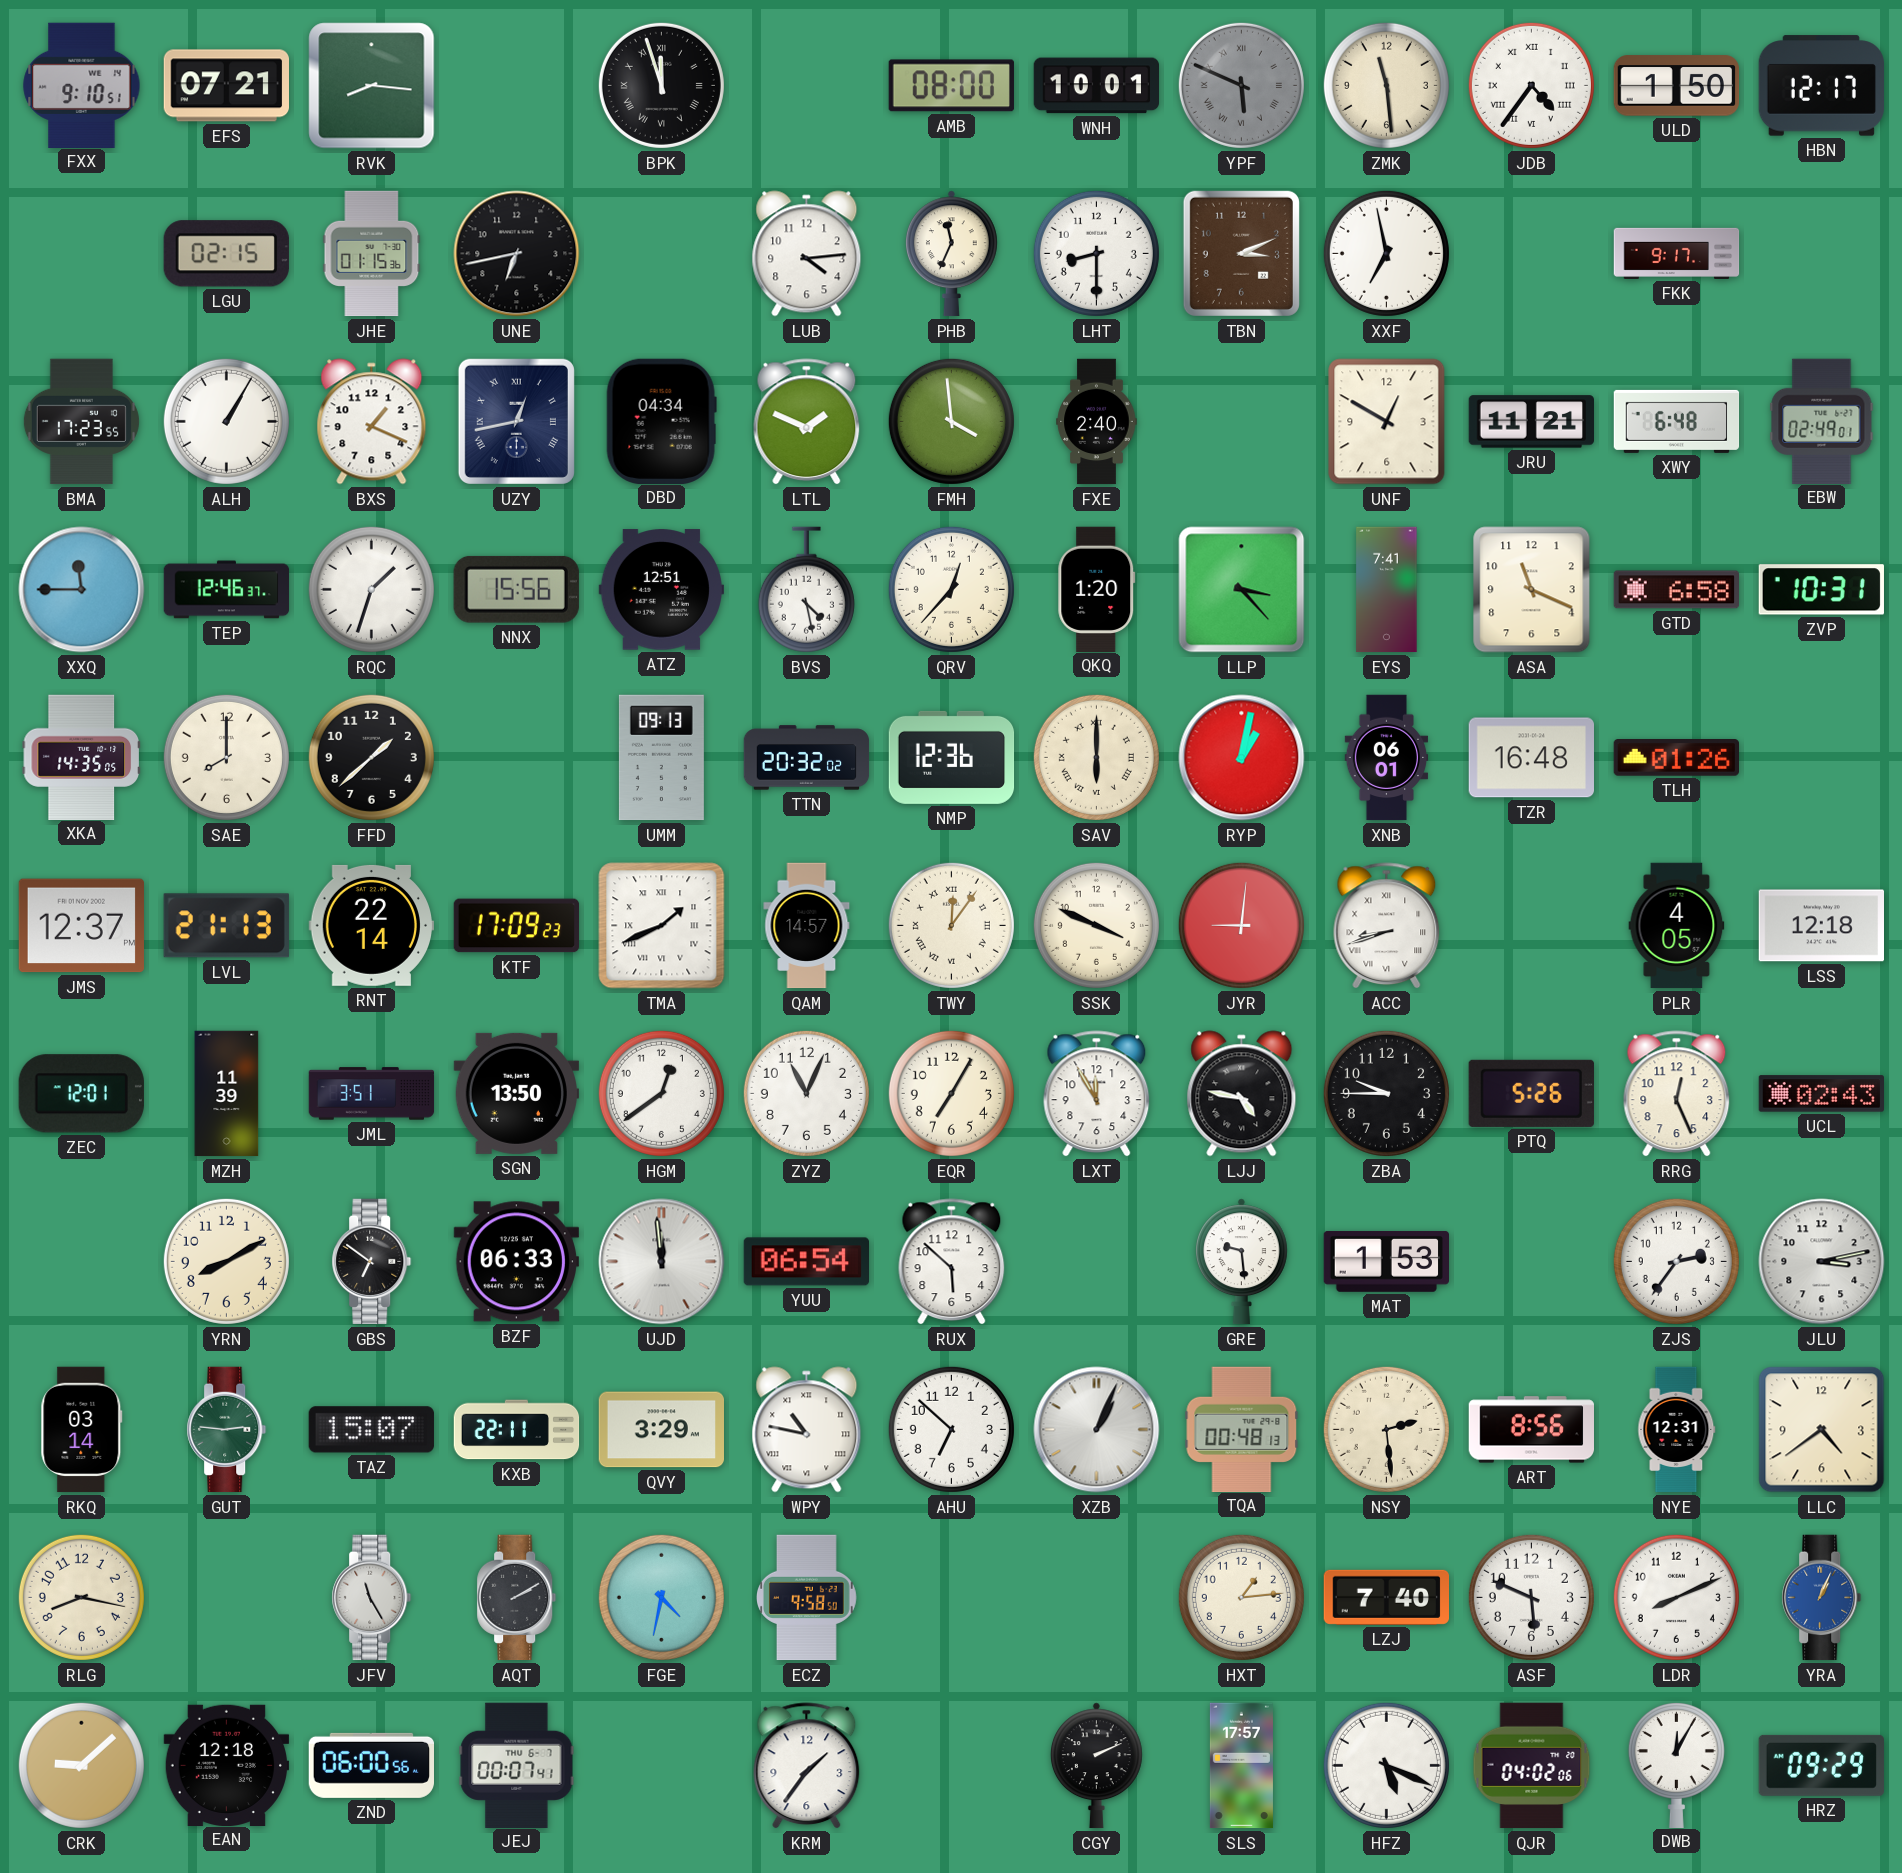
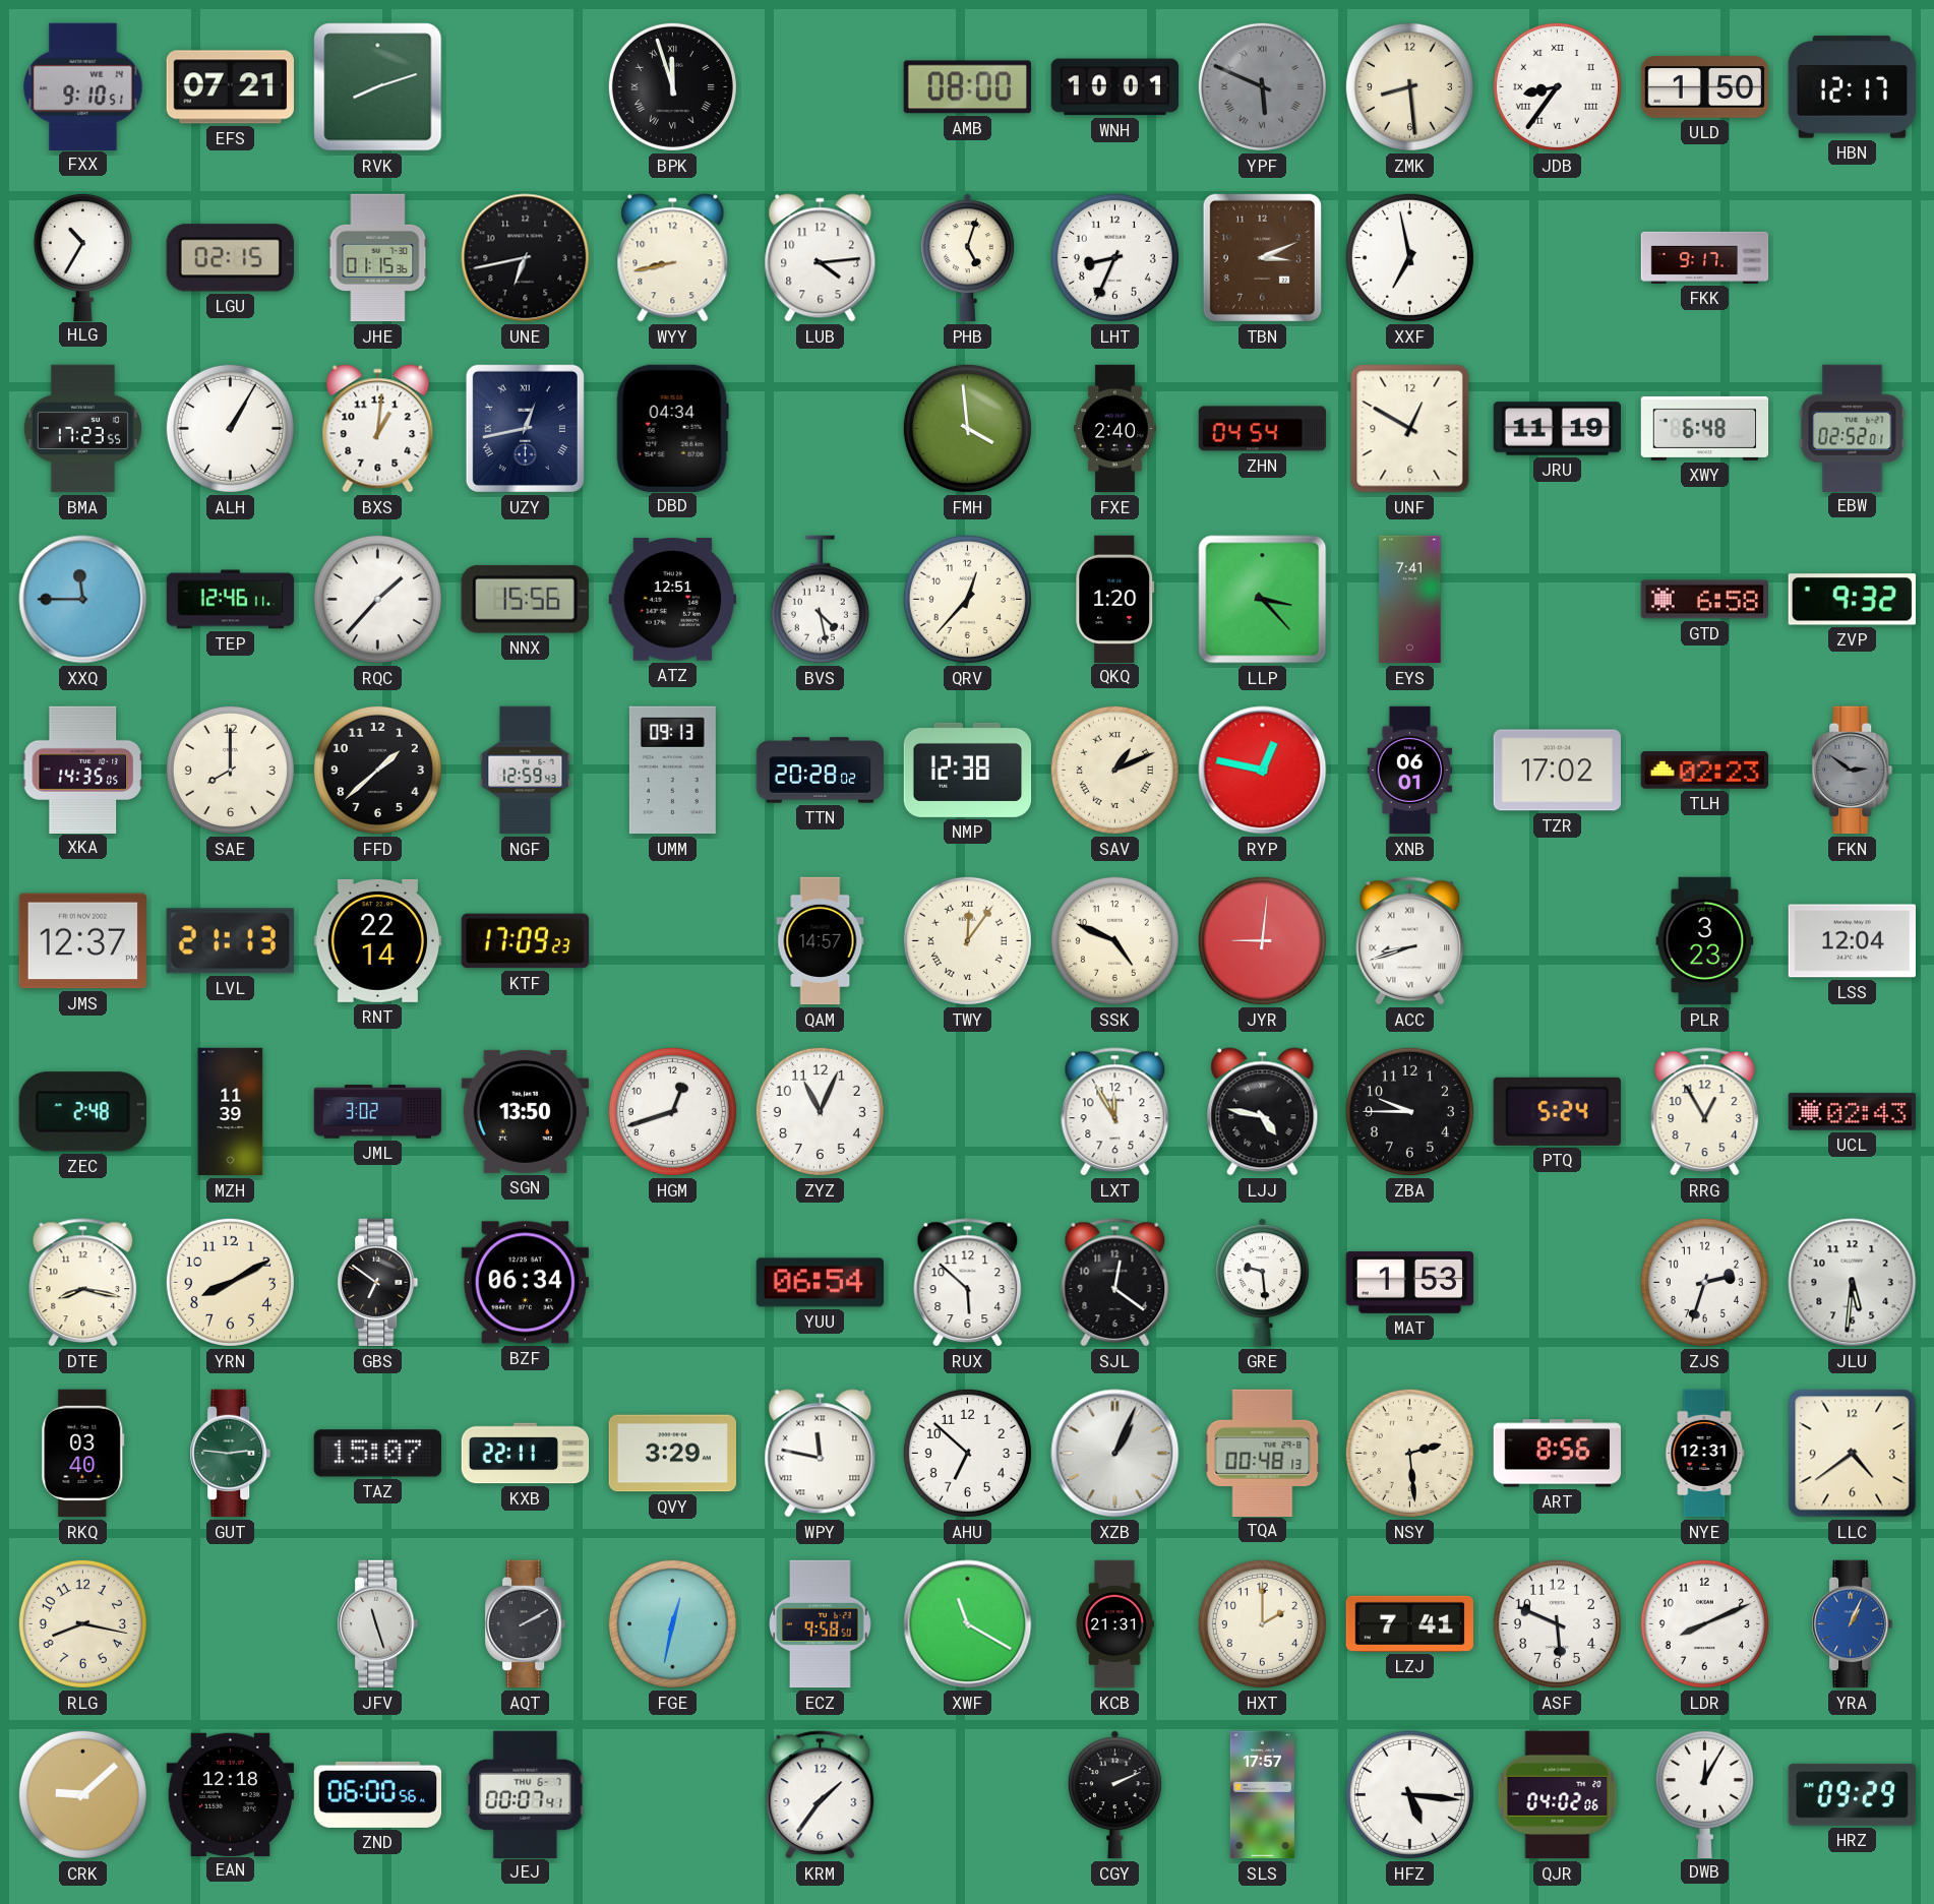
RVK: 8:16 -> 8:12 (378, 87)
ZMK: 11:29 -> 8:29 (1409, 86)
JDB: 4:36 -> 8:36 (1557, 86)
HLG: none -> 10:35 (82, 256)
WYY: none -> 8:43 (673, 258)
PHB: 11:34 -> 5:03 (967, 258)
LHT: 8:30 -> 8:34 (1114, 257)
BXS: 1:19 -> 1:01 (378, 429)
LTL: 1:49 -> none (807, 422)
ZHN: none -> 04:54 (1263, 429)
JRU: 11:21 -> 11:19 (1558, 429)
EBW: 02:49 -> 02:52 (1853, 428)
TEP: 12:46:37 -> 12:46:11 (231, 600)
RQC: 1:33 -> 1:37 (377, 599)
ASA: 11:19 -> none (1532, 590)
ZVP: 10:31 -> 9:32 (1852, 600)
NGF: none -> 12:59 (526, 771)
TTN: 20:32 -> 20:28 (821, 771)
NMP: 12:36 -> 12:38 (968, 770)
SAV: 6:00 -> 1:11 (1114, 770)
RYP: 1:02 -> 12:47 (1263, 771)
TZR: 16:48 -> 17:02 (1557, 771)
TLH: 01:26 -> 02:23 (1704, 771)
FKN: none -> 2:51 (1853, 771)
TMA: 1:41 -> none (662, 926)
SSK: 3:49 -> 4:49 (1114, 940)
PLR: 4:05 -> 3:23 (1705, 941)
LSS: 12:18 -> 12:04 (1852, 941)
ZEC: 12:01 -> 2:48 (82, 1112)
JML: 3:51 -> 3:02 (378, 1112)
HGM: 12:39 -> 12:42 (672, 1111)
EQR: 7:05 -> none (951, 1093)
PTQ: 5:26 -> 5:24 (1557, 1111)
RRG: 12:26 -> 12:55 (1705, 1112)
DTE: none -> 8:17 (83, 1283)
BZF: 06:33 -> 06:34 (525, 1283)
UJD: 11:59 -> none (662, 1262)
SJL: none -> 12:21 (1115, 1283)
ZJS: 2:36 -> 2:33 (1704, 1282)
JLU: 3:13 -> 5:31 (1853, 1283)
RKQ: 03:14 -> 03:40 (83, 1454)
WPY: 10:47 -> 11:47 (821, 1454)
JFV: 11:25 -> 11:27 (378, 1624)
FGE: 4:32 -> 12:32 (672, 1623)
XWF: none -> 11:20 (968, 1624)
KCB: none -> 21:31 (1114, 1624)
HXT: 1:14 -> 2:00 (1262, 1623)
LZJ: 7:40 -> 7:41 (1409, 1623)
HFZ: 5:19 -> 5:16 (1409, 1794)
